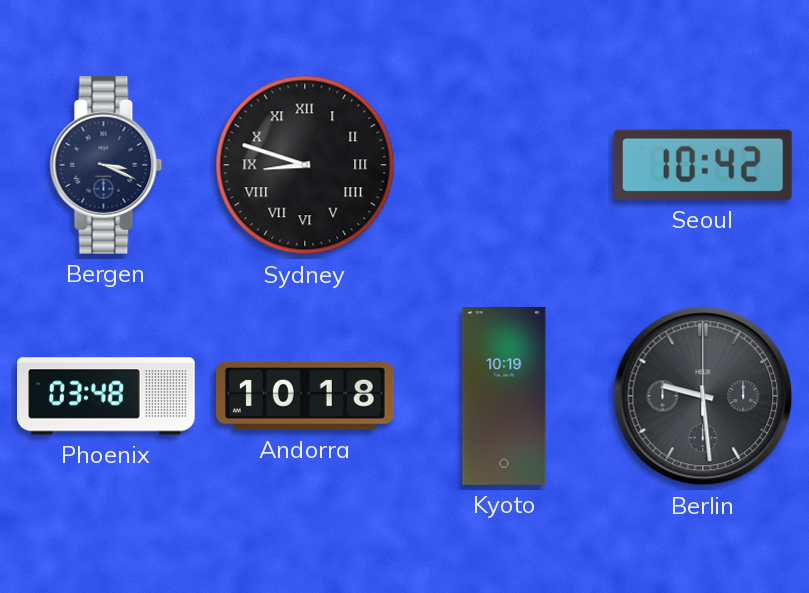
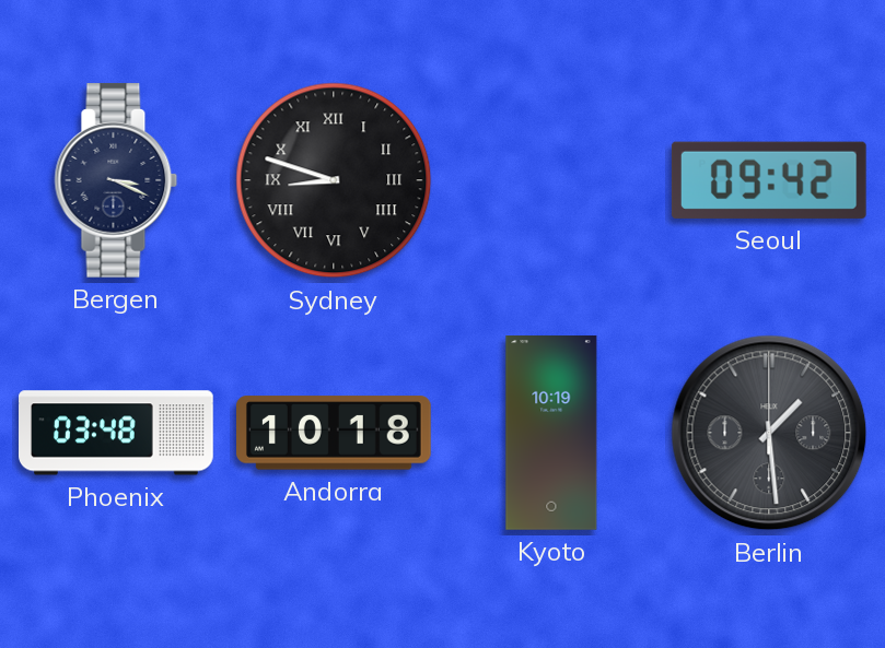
Seoul: 10:42 -> 09:42 (769, 180)
Berlin: 9:29 -> 1:29 (769, 433)
